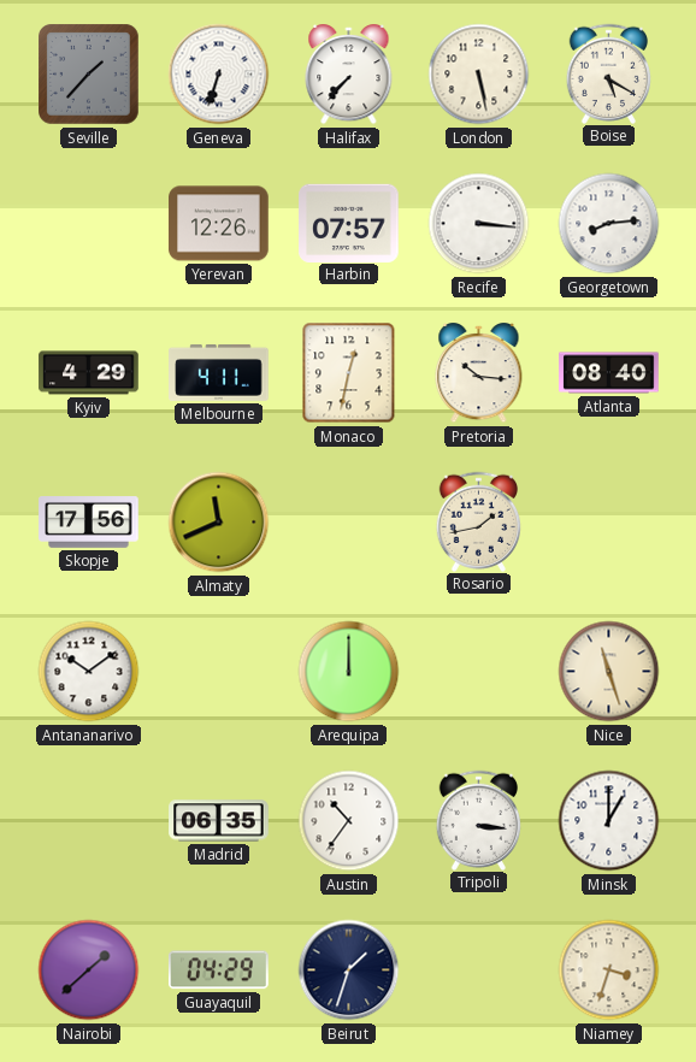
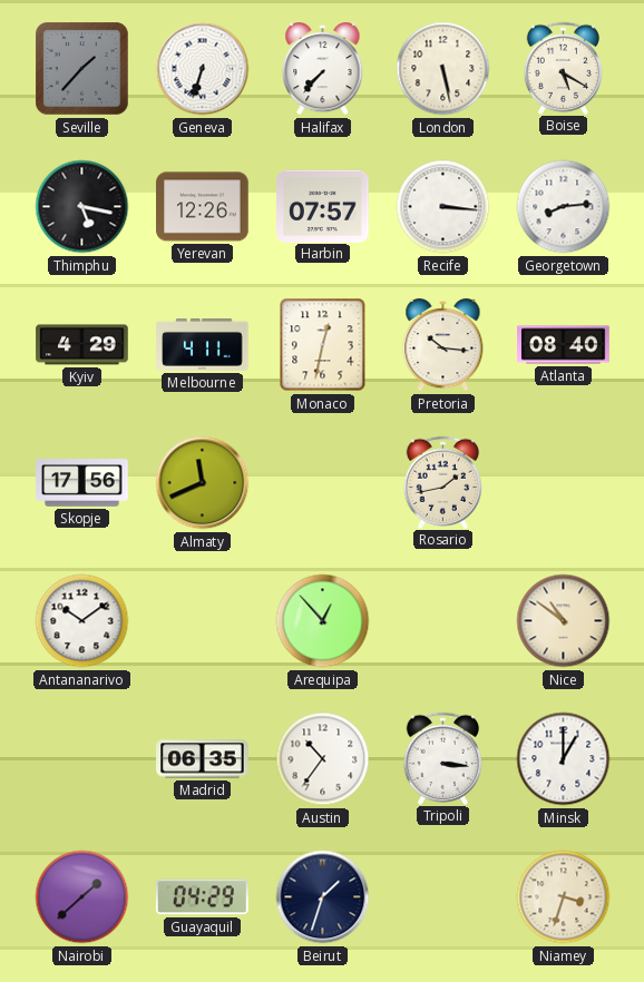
Thimphu: none -> 5:17 (82, 207)
Arequipa: 12:00 -> 12:53 (323, 621)
Nice: 11:27 -> 10:51 (564, 621)
